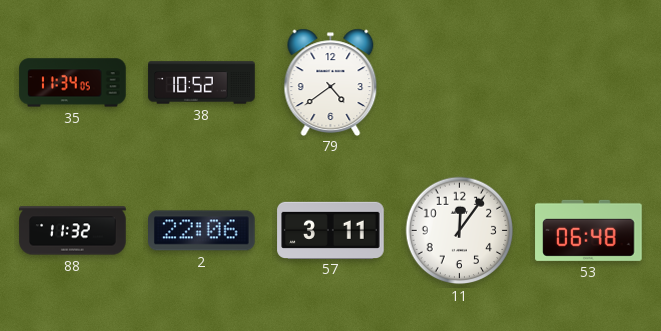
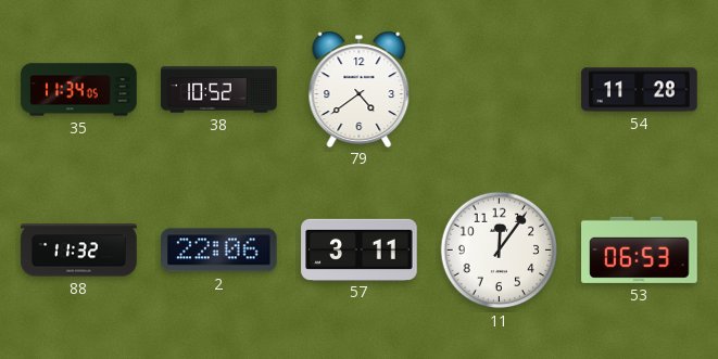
54: none -> 11:28 (640, 90)
53: 06:48 -> 06:53 (640, 249)
